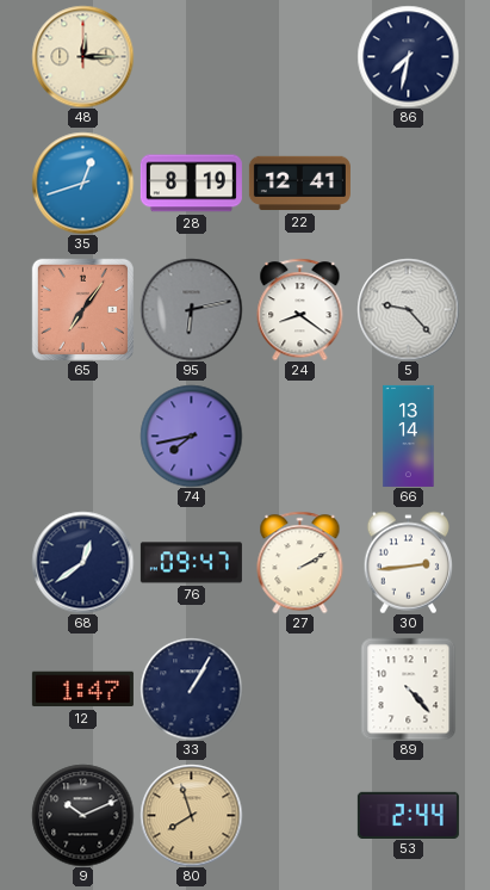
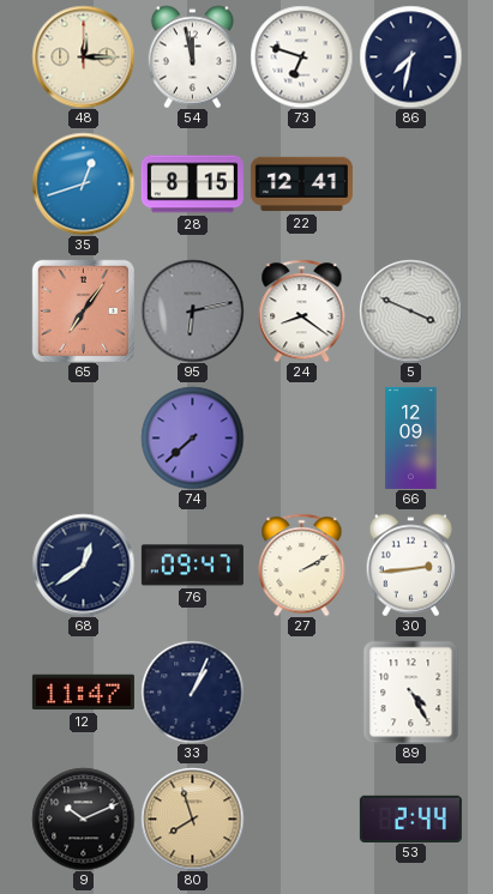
54: none -> 11:58 (192, 56)
73: none -> 6:48 (301, 56)
28: 8:19 -> 8:15 (192, 185)
5: 9:23 -> 3:49 (410, 310)
74: 7:43 -> 7:38 (192, 437)
66: 13:14 -> 12:09 (411, 437)
12: 1:47 -> 11:47 (83, 693)
33: 1:05 -> 1:04 (192, 691)
89: 4:23 -> 4:25 (411, 691)
